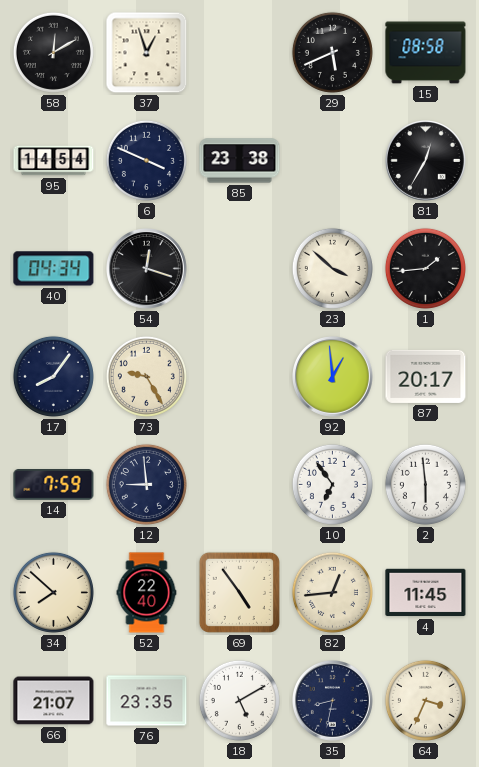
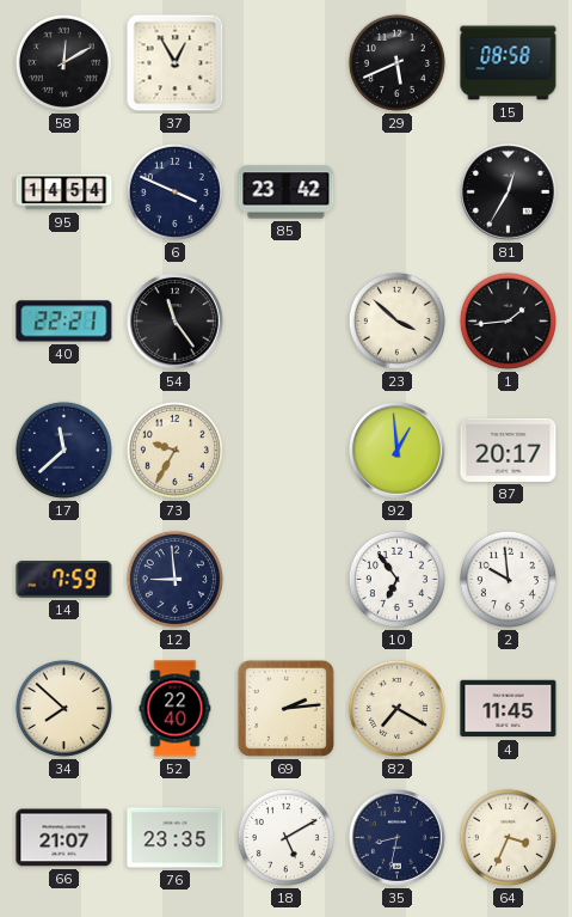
37: 12:57 -> 12:55 (176, 63)
85: 23:38 -> 23:42 (287, 192)
40: 04:34 -> 22:21 (64, 322)
54: 12:18 -> 11:24 (176, 322)
17: 8:06 -> 11:38 (63, 450)
73: 9:25 -> 9:35 (174, 450)
2: 5:59 -> 9:59 (508, 579)
69: 4:54 -> 2:14 (285, 708)
82: 12:44 -> 7:20 (396, 708)
